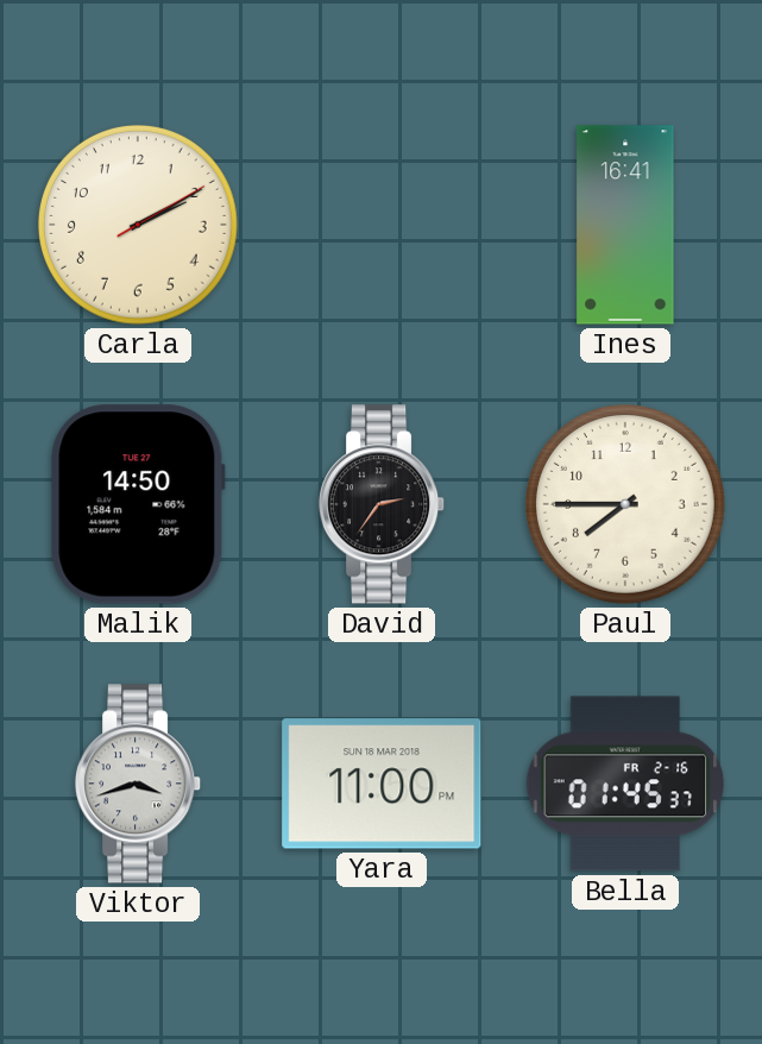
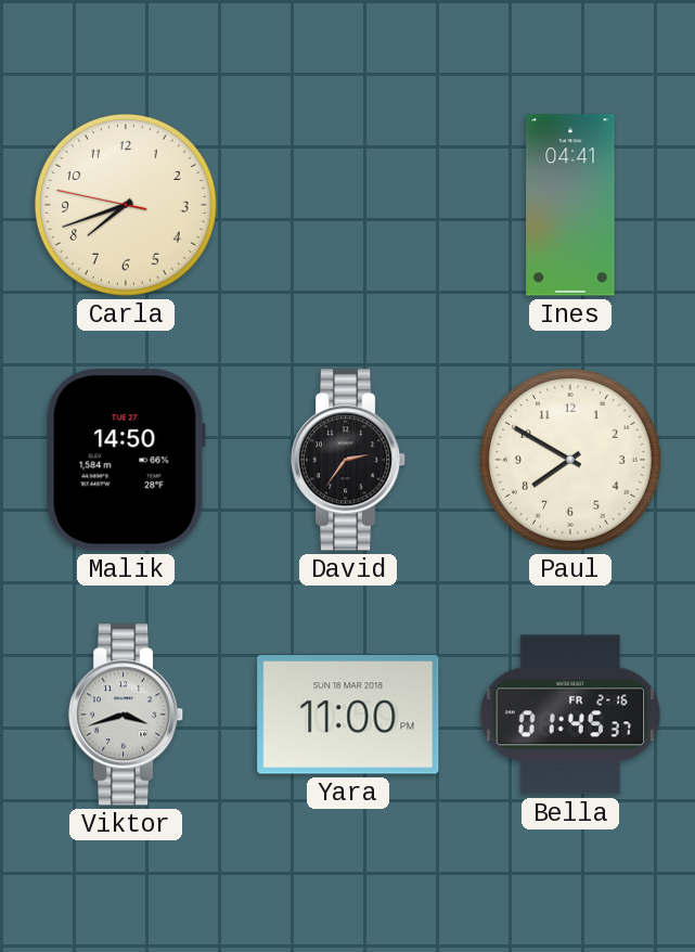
Carla: 2:10 -> 7:41 (126, 205)
Ines: 16:41 -> 04:41 (570, 205)
Paul: 7:45 -> 7:50 (570, 460)
